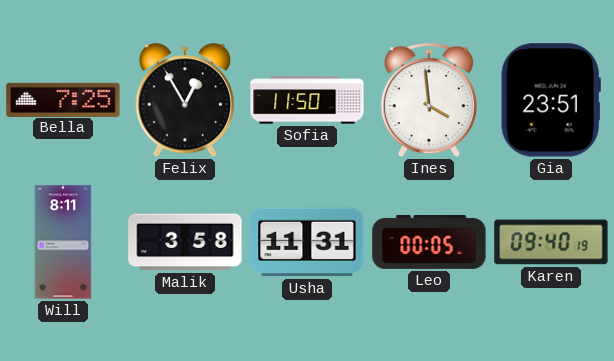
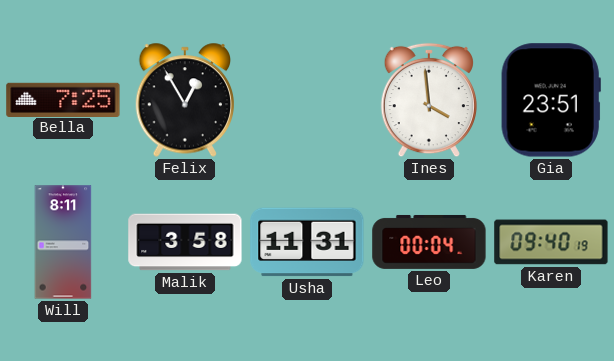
Sofia: 11:50 -> none (307, 100)
Leo: 00:05 -> 00:04 (429, 242)
